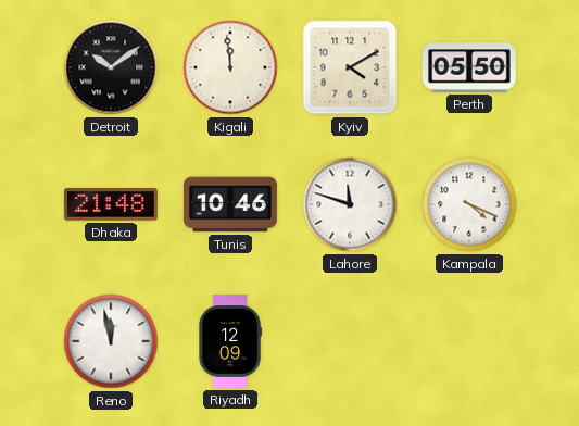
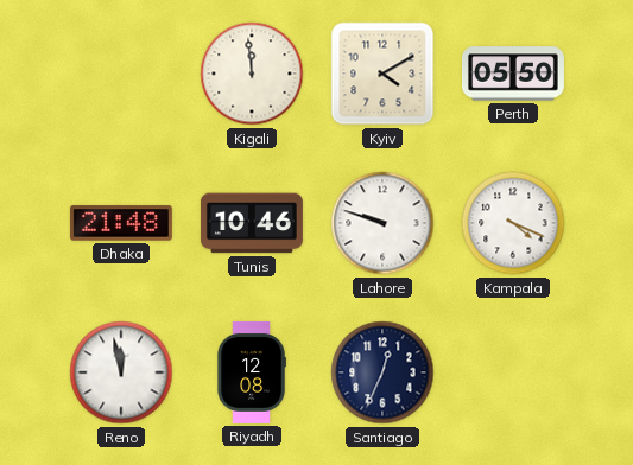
Detroit: 10:09 -> none (111, 67)
Lahore: 11:48 -> 9:48 (382, 223)
Riyadh: 12:09 -> 12:08 (252, 372)
Santiago: none -> 12:34 (382, 372)
